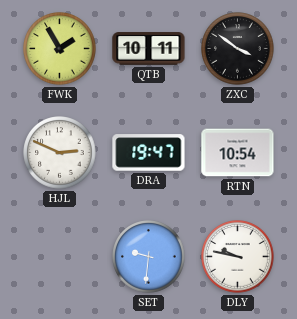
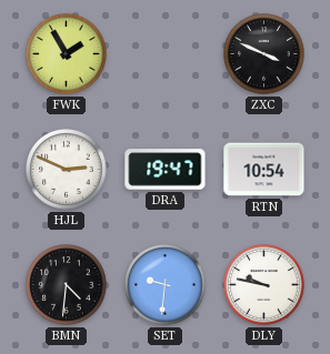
QTB: 10:11 -> none (149, 49)
ZXC: 3:51 -> 3:49 (264, 54)
BMN: none -> 4:31 (67, 285)
